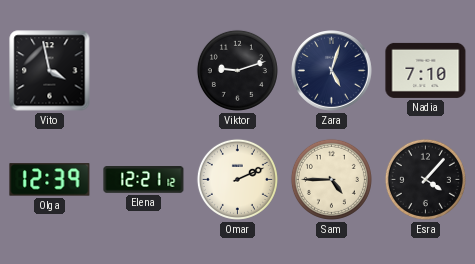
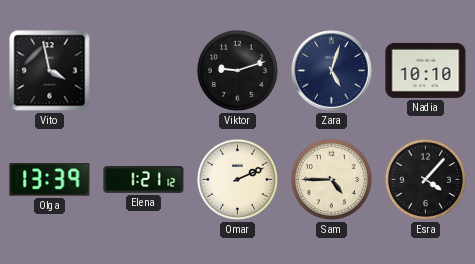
Nadia: 7:10 -> 10:10 (426, 70)
Olga: 12:39 -> 13:39 (50, 180)
Elena: 12:21 -> 1:21 (144, 180)
